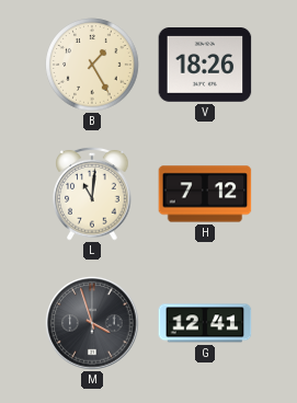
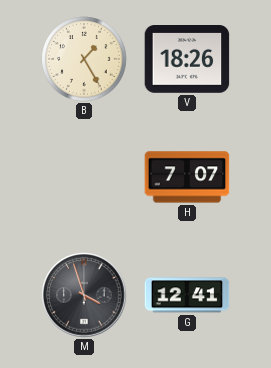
L: 11:01 -> none (92, 194)
H: 7:12 -> 7:07 (187, 177)
